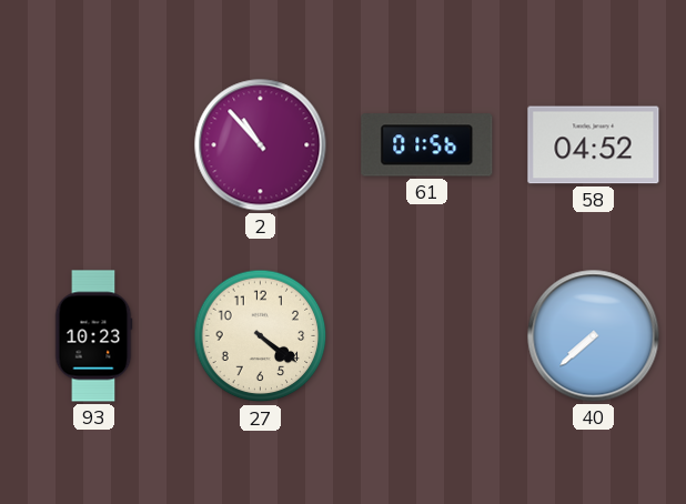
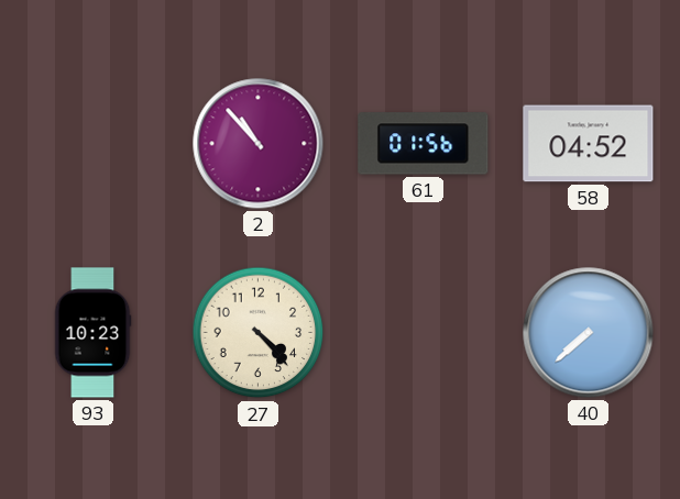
27: 4:21 -> 4:23 (259, 333)
